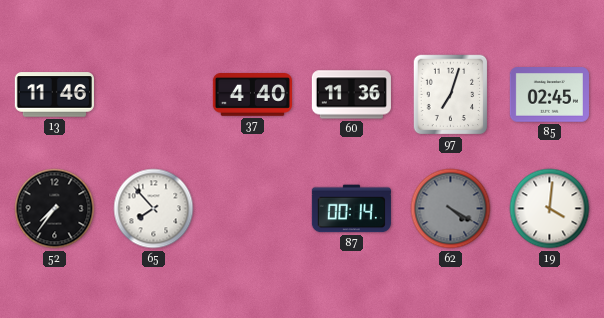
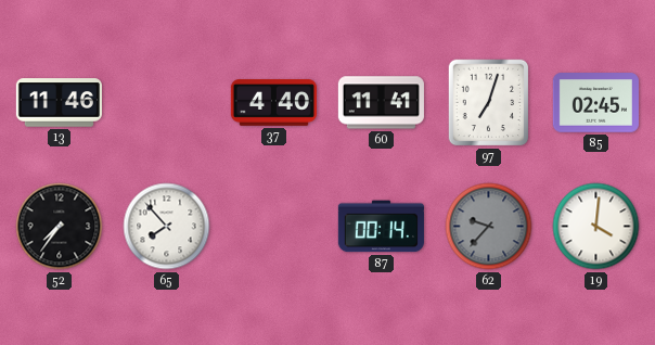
60: 11:36 -> 11:41 (381, 103)
62: 4:20 -> 9:37 (489, 227)
